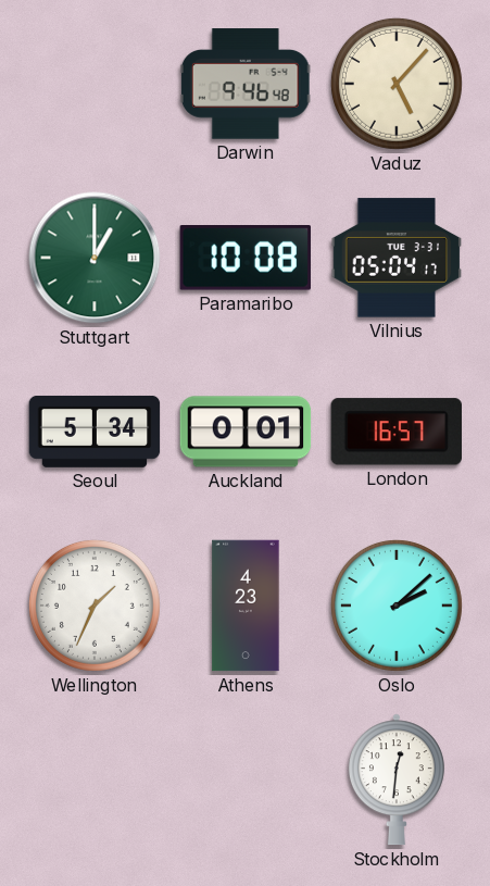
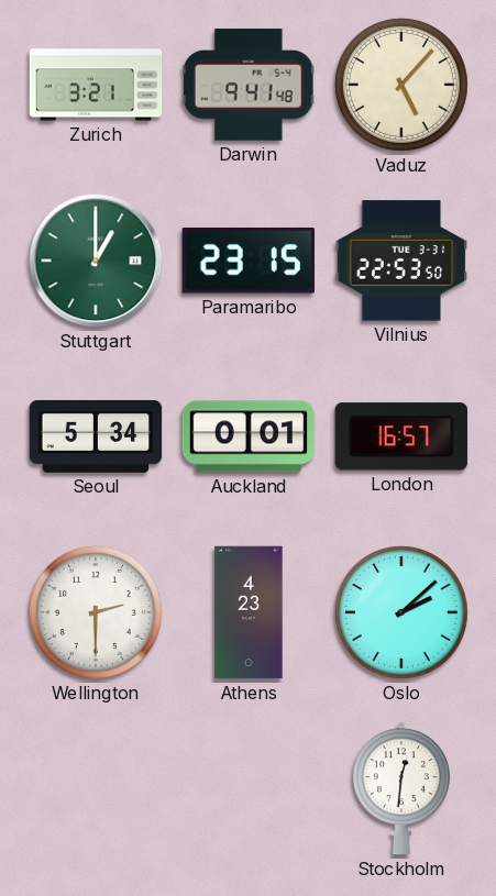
Zurich: none -> 3:21 (96, 85)
Darwin: 9:46 -> 9:41 (249, 85)
Paramaribo: 10:08 -> 23:15 (249, 261)
Vilnius: 05:04 -> 22:53 (401, 261)
Wellington: 1:34 -> 2:30 (96, 612)
